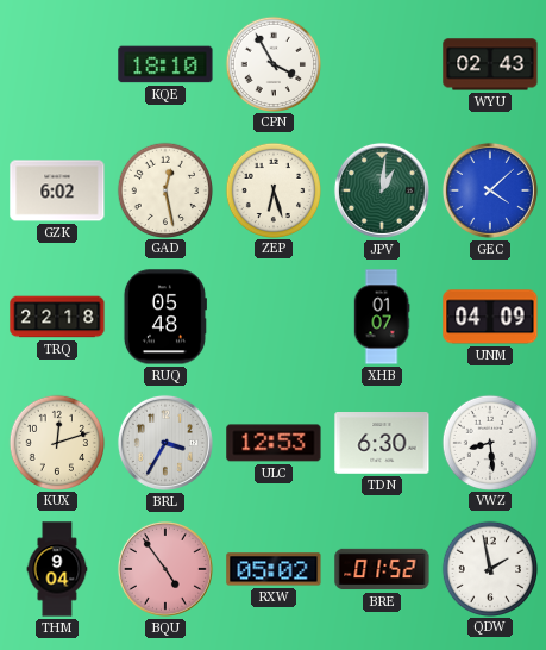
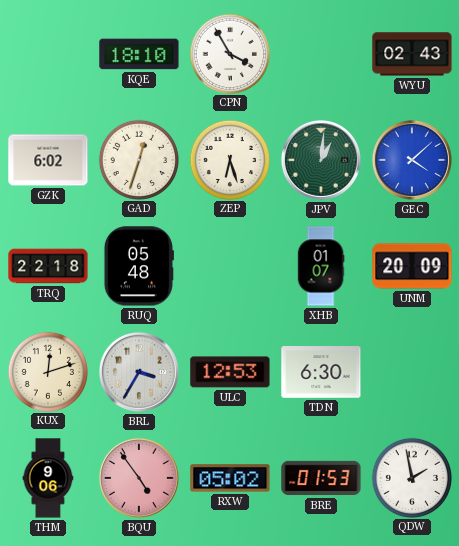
GAD: 12:28 -> 12:33 (138, 159)
UNM: 04:09 -> 20:09 (412, 266)
VWZ: 8:29 -> none (489, 442)
THM: 9:04 -> 9:06 (48, 478)
BRE: 01:52 -> 01:53 (321, 478)
